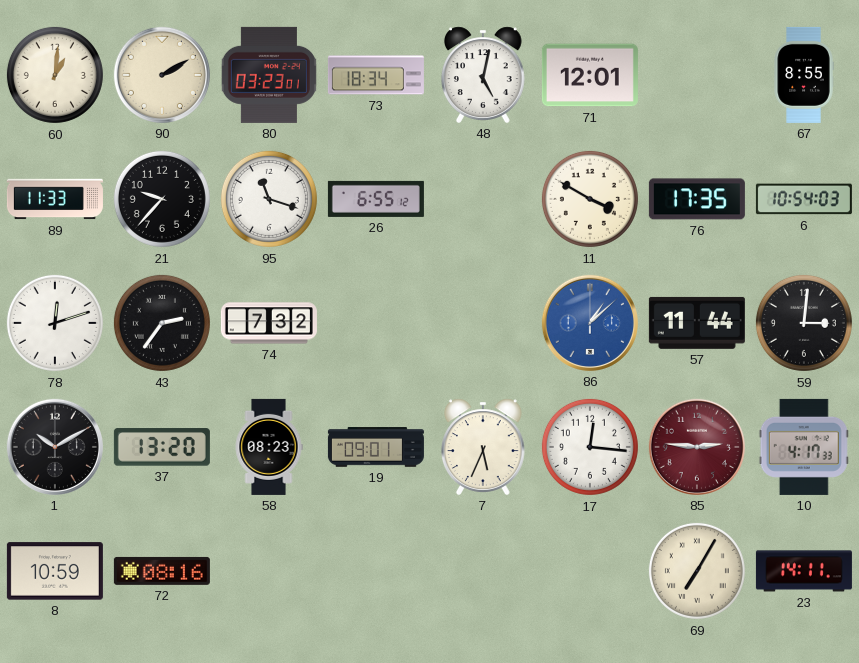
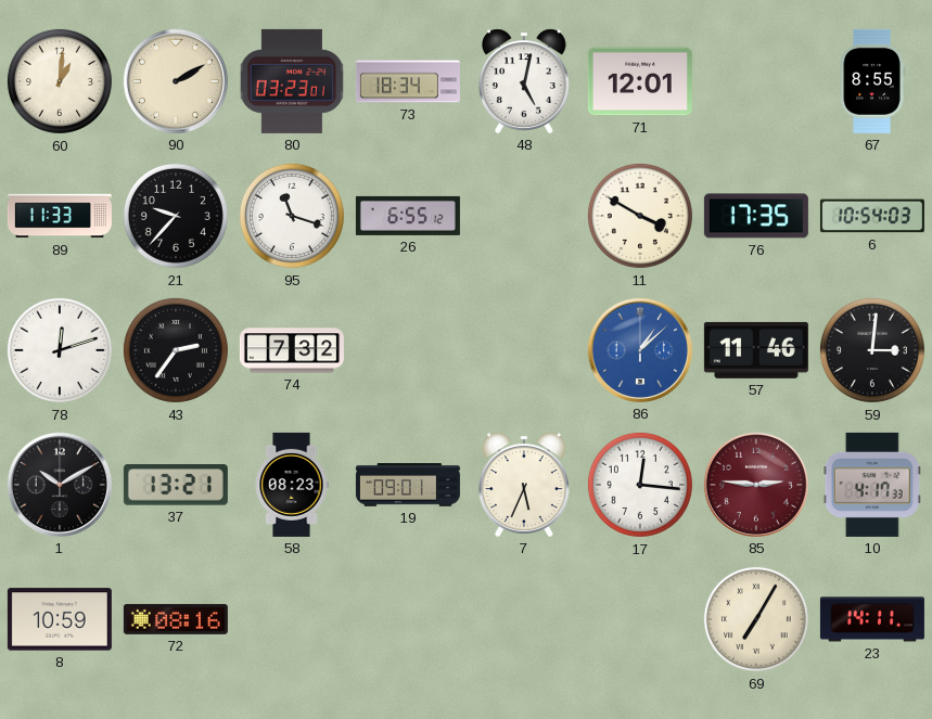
57: 11:44 -> 11:46 (756, 350)
37: 13:20 -> 13:21 (176, 485)
